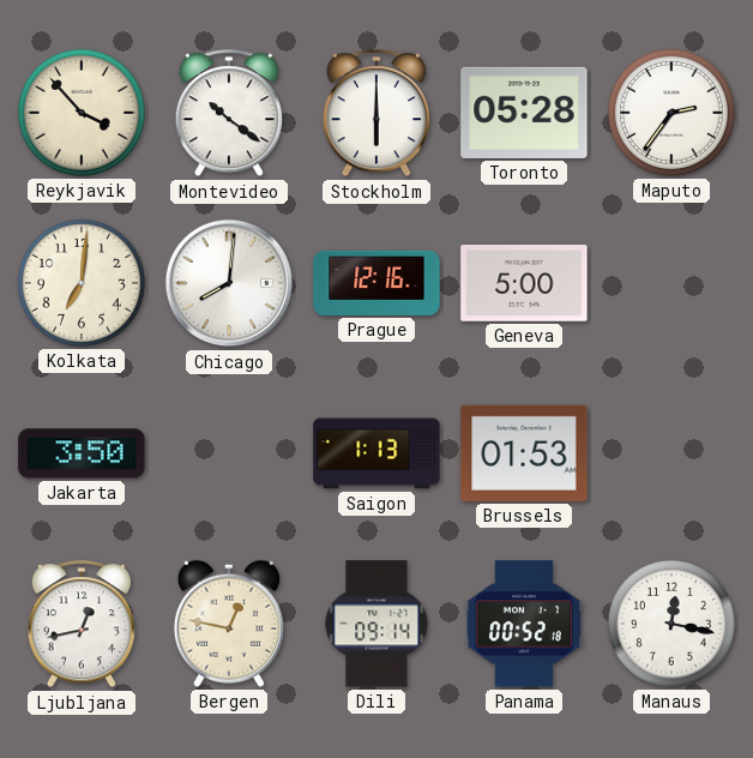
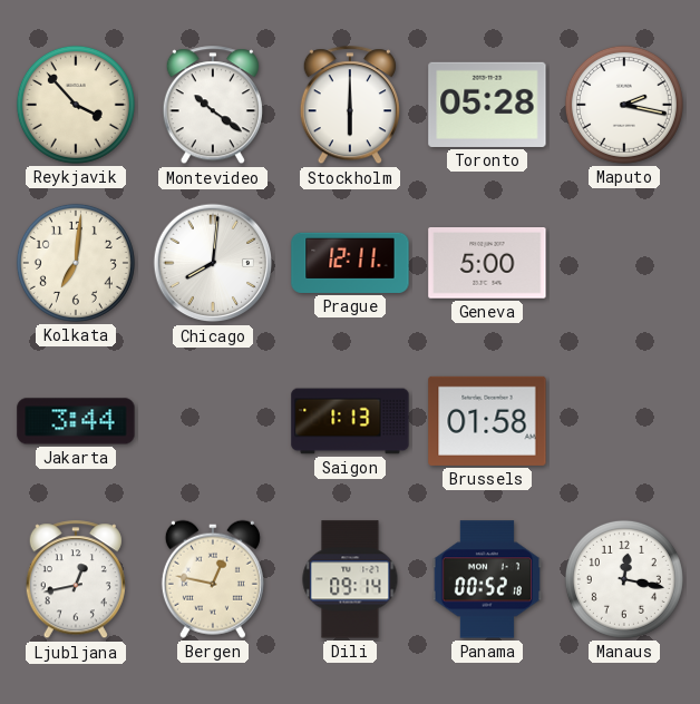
Maputo: 2:36 -> 2:17 (624, 105)
Prague: 12:16 -> 12:11 (350, 263)
Jakarta: 3:50 -> 3:44 (76, 421)
Brussels: 01:53 -> 01:58 (487, 421)
